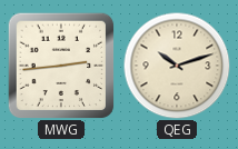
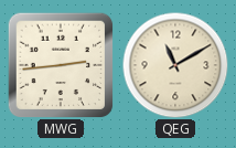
QEG: 10:12 -> 11:10 (175, 65)
